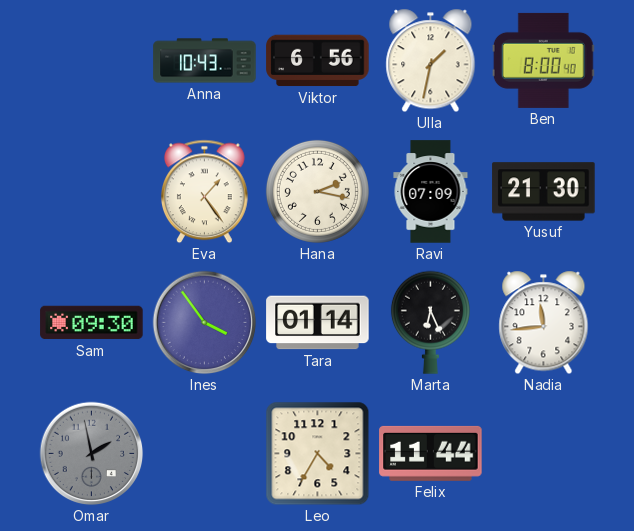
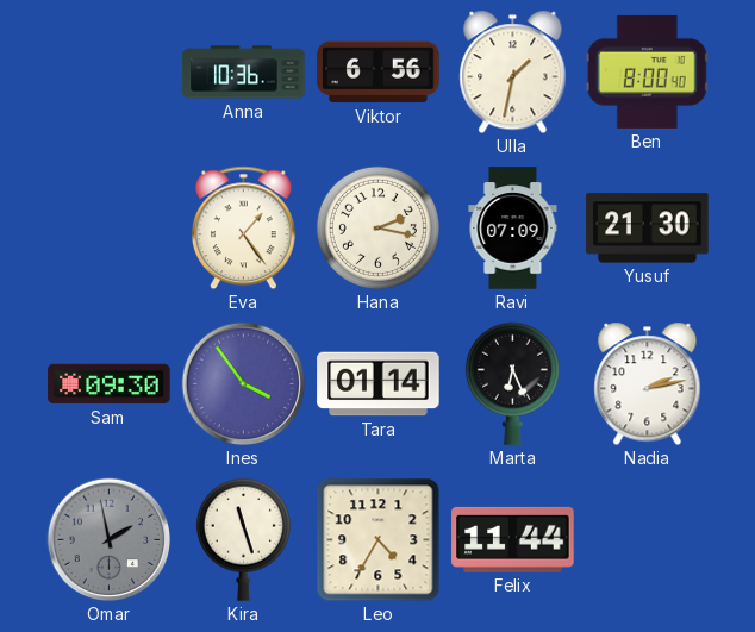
Anna: 10:43 -> 10:36 (244, 73)
Nadia: 11:44 -> 2:13 (648, 384)
Kira: none -> 11:27 (243, 539)
